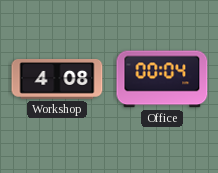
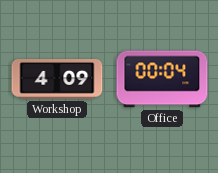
Workshop: 4:08 -> 4:09 (57, 79)
